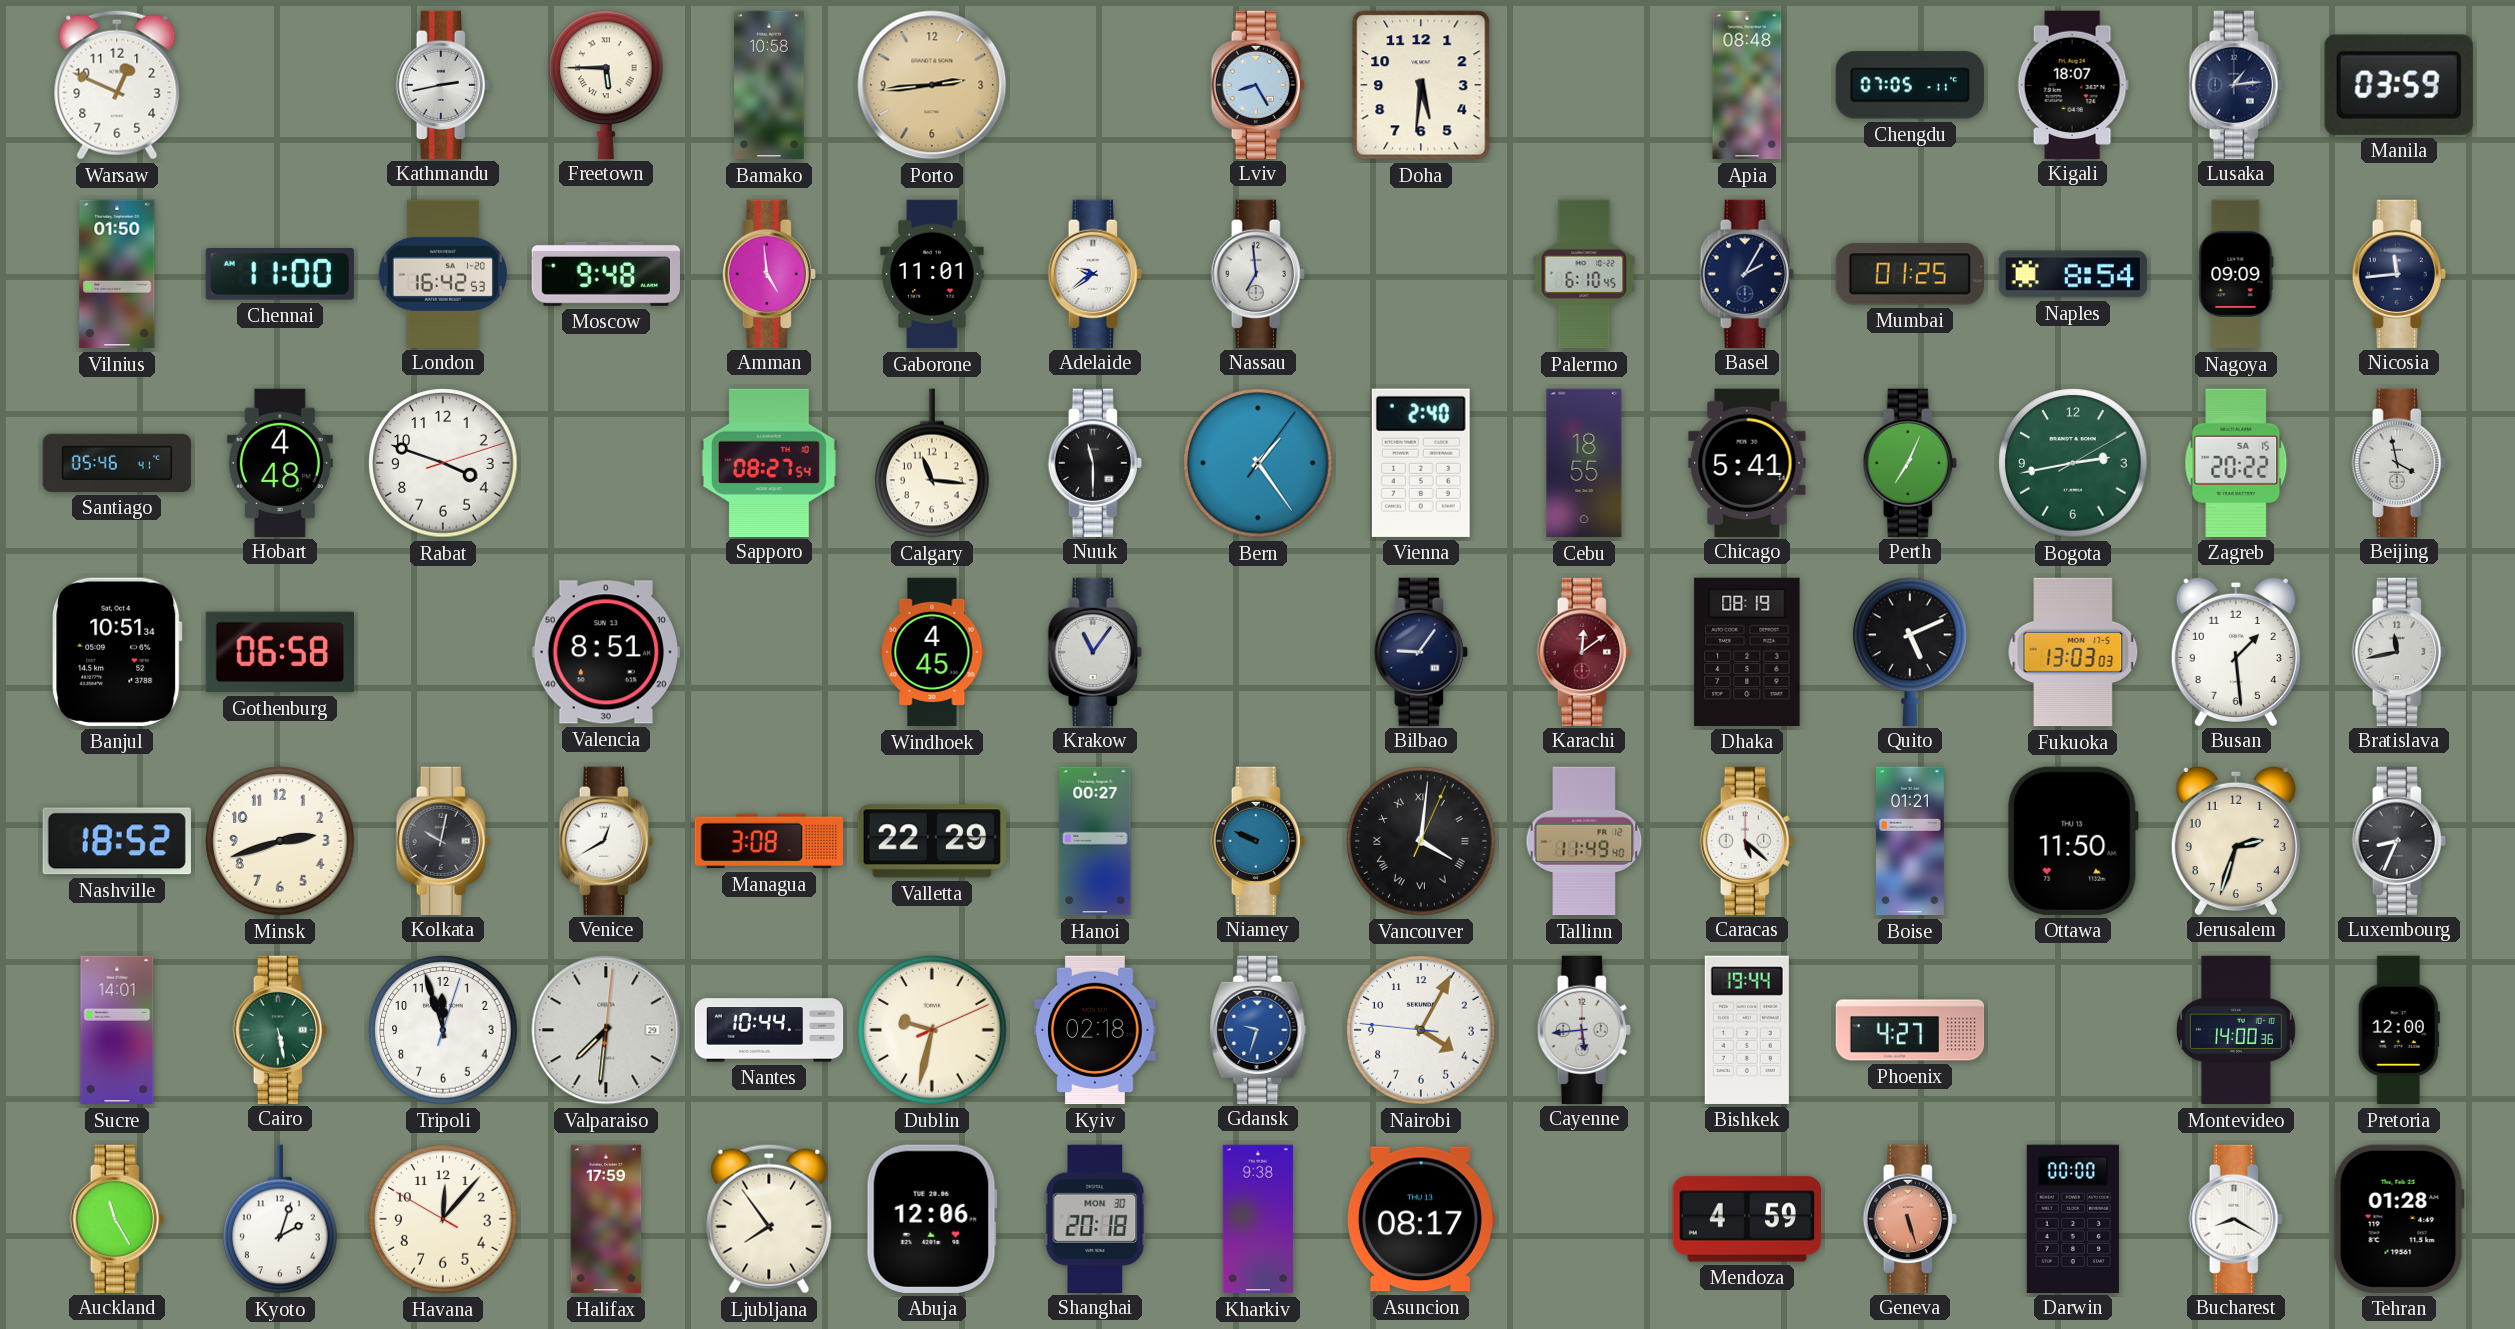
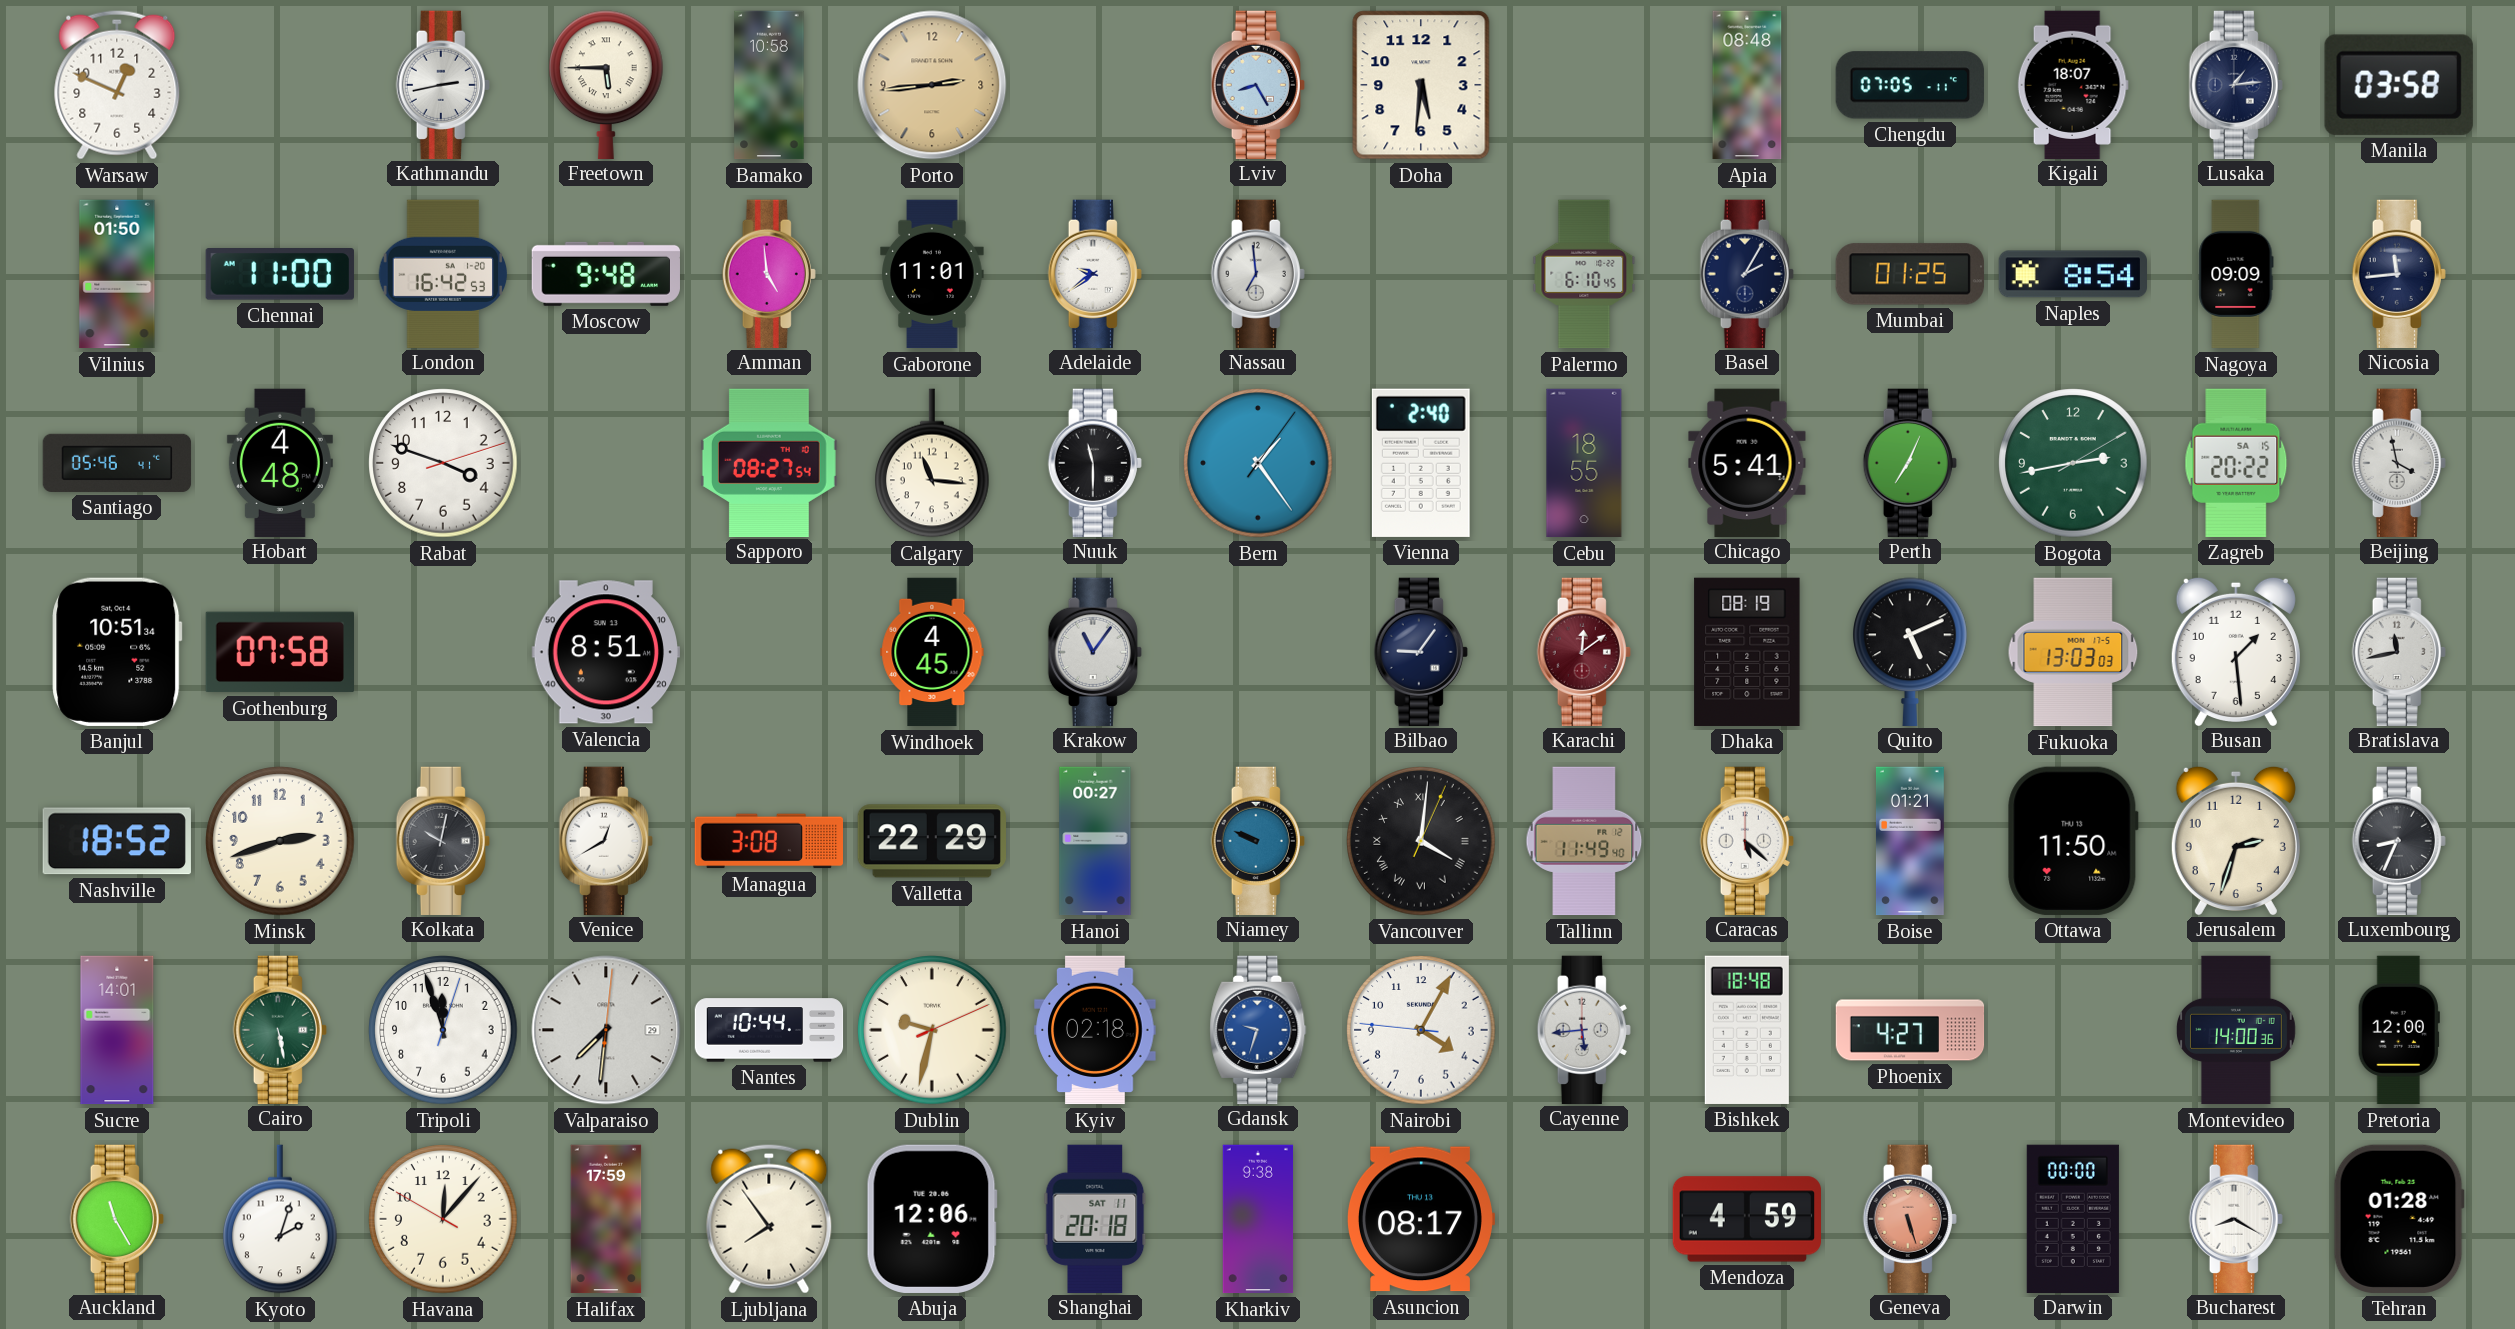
Manila: 03:59 -> 03:58 (2399, 85)
Gothenburg: 06:58 -> 07:58 (279, 652)
Bishkek: 19:44 -> 18:48 (1747, 1030)
Shanghai date: MON 30 -> SAT 11 (1095, 1218)
